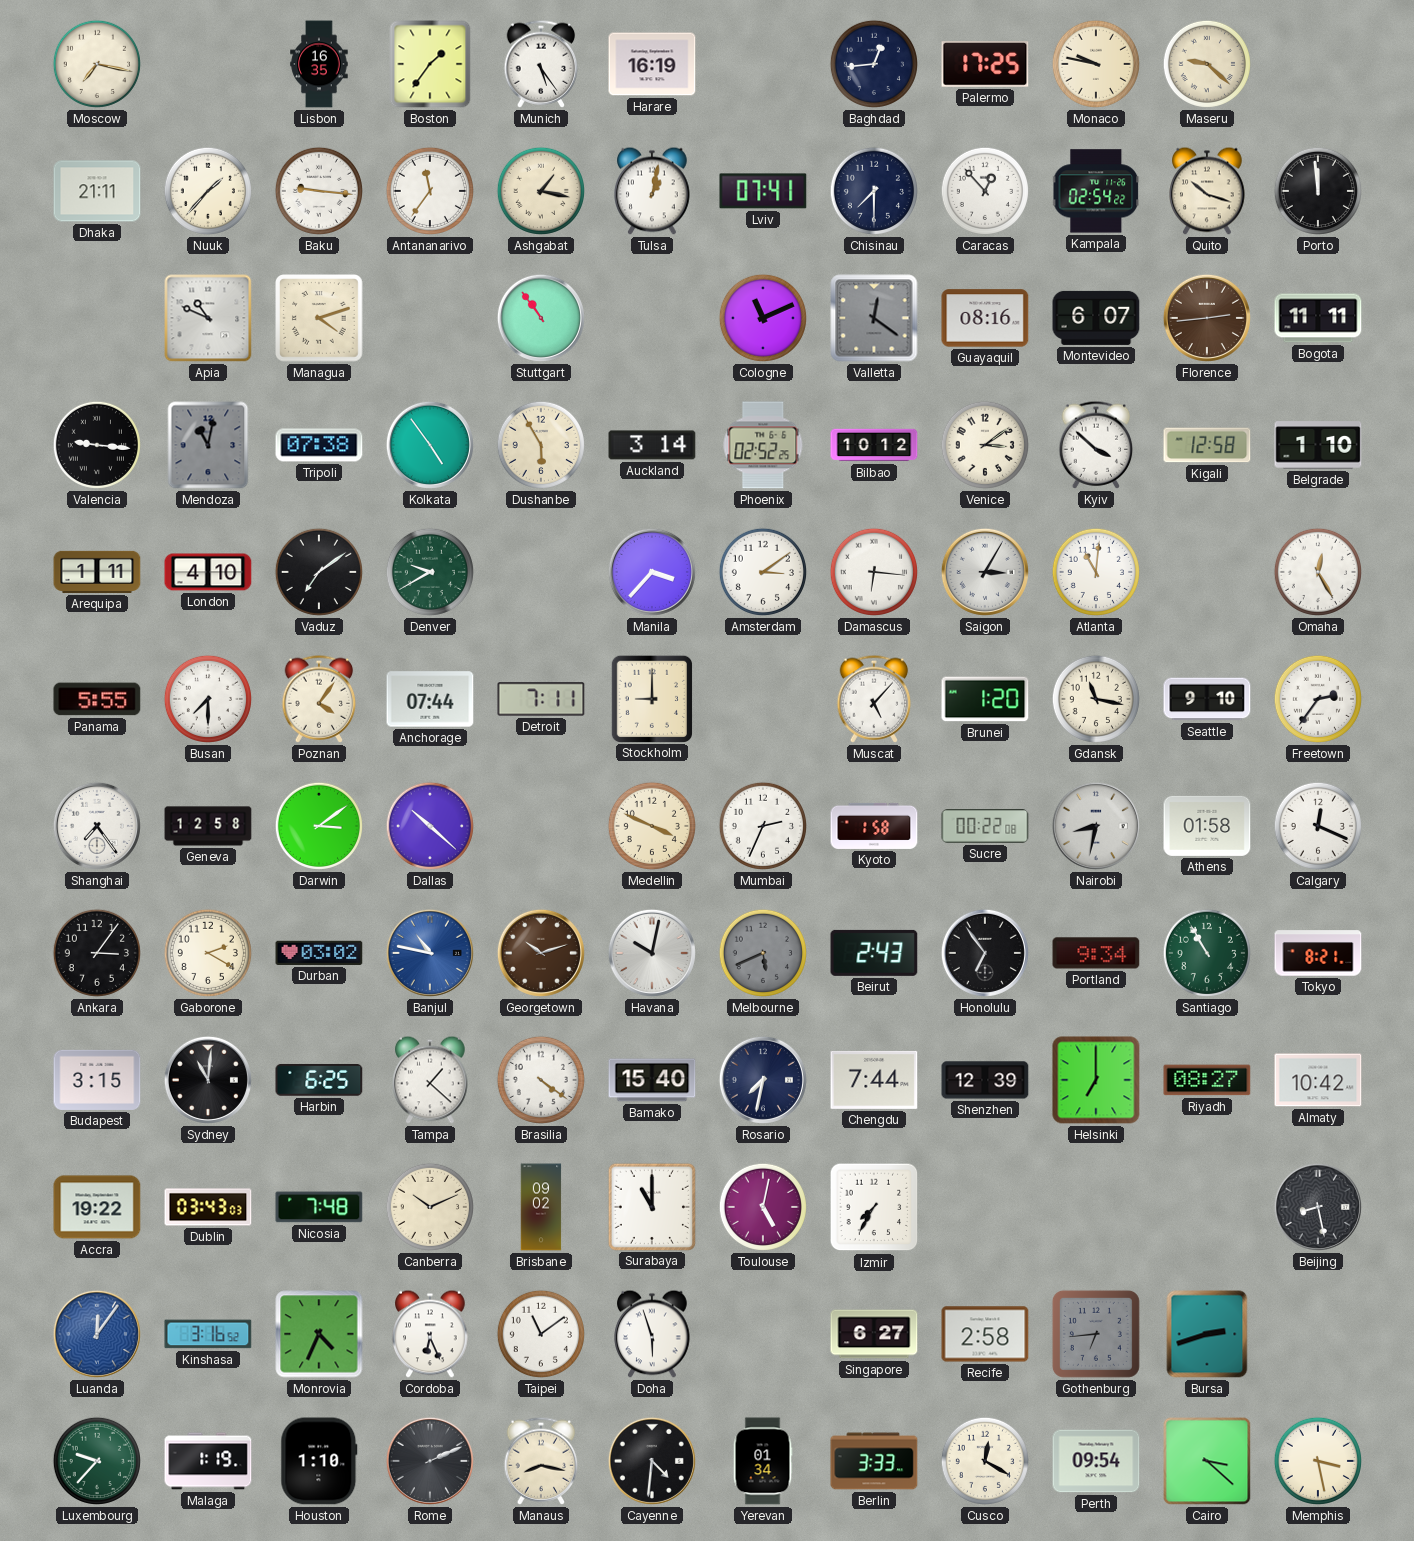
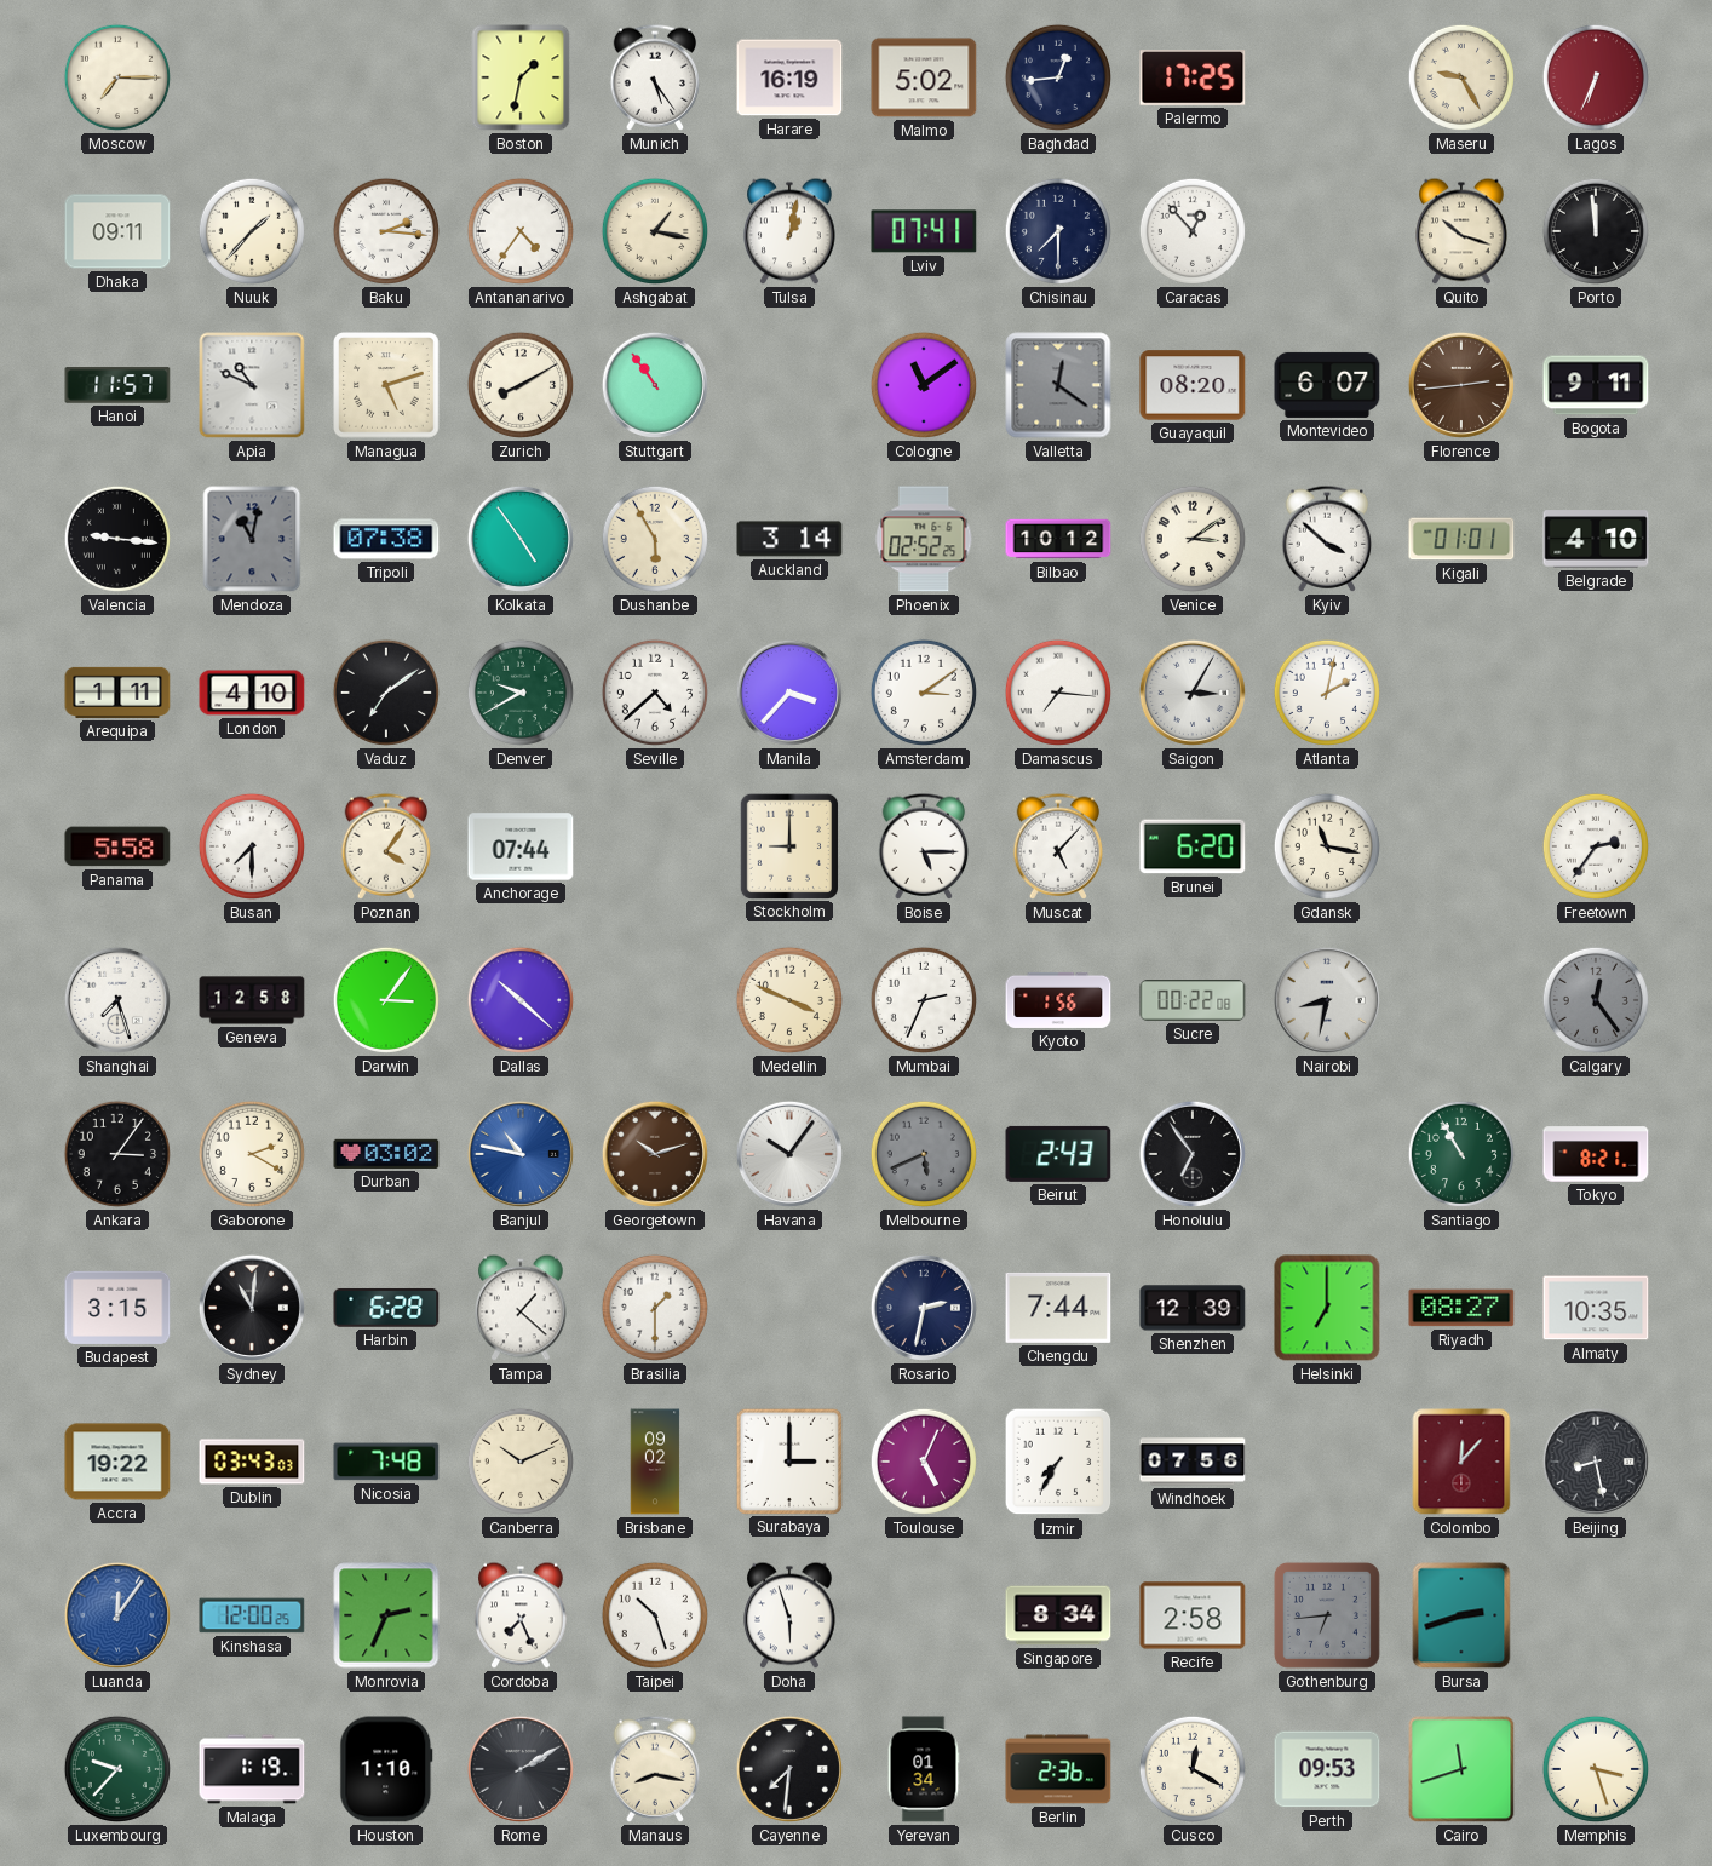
Moscow: 7:17 -> 7:15 (117, 77)
Lisbon: 16:35 -> none (319, 64)
Boston: 1:36 -> 1:32 (521, 77)
Malmo: none -> 5:02 (924, 77)
Monaco: 9:47 -> none (1096, 64)
Maseru: 9:22 -> 9:25 (1461, 77)
Lagos: none -> 6:34 (1596, 77)
Dhaka: 21:11 -> 09:11 (117, 231)
Baku: 9:16 -> 2:16 (386, 231)
Antananarivo: 11:36 -> 4:36 (521, 231)
Kampala: 02:54 -> none (1097, 191)
Hanoi: none -> 11:57 (117, 385)
Managua: 4:12 -> 5:12 (386, 385)
Zurich: none -> 8:10 (521, 385)
Cologne: 11:11 -> 11:09 (924, 385)
Guayaquil: 08:16 -> 08:20 (1193, 385)
Bogota: 11:11 -> 9:11 (1596, 385)
Kigali: 12:58 -> 01:01 (1461, 539)
Belgrade: 1:10 -> 4:10 (1596, 539)
Seville: none -> 4:38 (655, 693)
Damascus: 6:16 -> 7:16 (1058, 693)
Atlanta: 11:01 -> 2:02 (1327, 693)
Omaha: 12:25 -> none (1318, 572)
Panama: 5:55 -> 5:58 (117, 846)
Detroit: 7:11 -> none (541, 699)
Boise: none -> 5:15 (924, 846)
Brunei: 1:20 -> 6:20 (1193, 846)
Seattle: 9:10 -> none (1207, 699)
Shanghai: 7:24 -> 7:27 (117, 1000)
Darwin: 3:09 -> 3:06 (386, 1000)
Kyoto: 1:58 -> 1:56 (1058, 1000)
Athens: 01:58 -> none (1207, 826)
Calgary: 12:19 -> 12:24 (1596, 1000)
Calgary dial: white -> grey (1596, 1000)
Havana: 10:02 -> 10:06 (789, 1154)
Portland: 9:34 -> none (1096, 953)
Harbin: 6:25 -> 6:28 (386, 1308)
Brasilia: 4:21 -> 1:30 (655, 1308)
Bamako: 15:40 -> none (652, 1080)
Rosario: 7:32 -> 2:32 (924, 1308)
Almaty: 10:42 -> 10:35 (1596, 1308)
Surabaya: 11:00 -> 3:00 (788, 1460)
Toulouse: 5:02 -> 5:04 (924, 1462)
Windhoek: none -> 07:56 (1193, 1462)
Colombo: none -> 12:07 (1461, 1462)
Kinshasa: 3:16 -> 12:00 (252, 1615)
Monrovia: 4:34 -> 2:34 (386, 1615)
Cordoba: 6:26 -> 7:26 (521, 1615)
Taipei: 11:09 -> 10:27 (655, 1615)
Singapore: 6:27 -> 8:34 (1058, 1615)
Rome: 2:11 -> 2:10 (521, 1769)
Cayenne: 4:31 -> 7:31 (789, 1769)
Berlin: 3:33 -> 2:36 (1058, 1769)
Perth: 09:54 -> 09:53 (1327, 1769)
Cairo: 3:22 -> 11:42 (1461, 1769)
Memphis: 3:28 -> 3:27 (1596, 1769)
